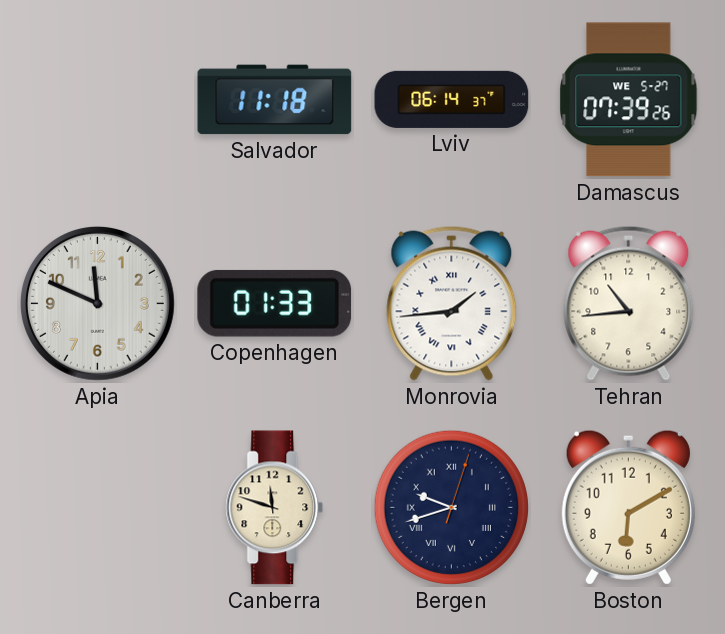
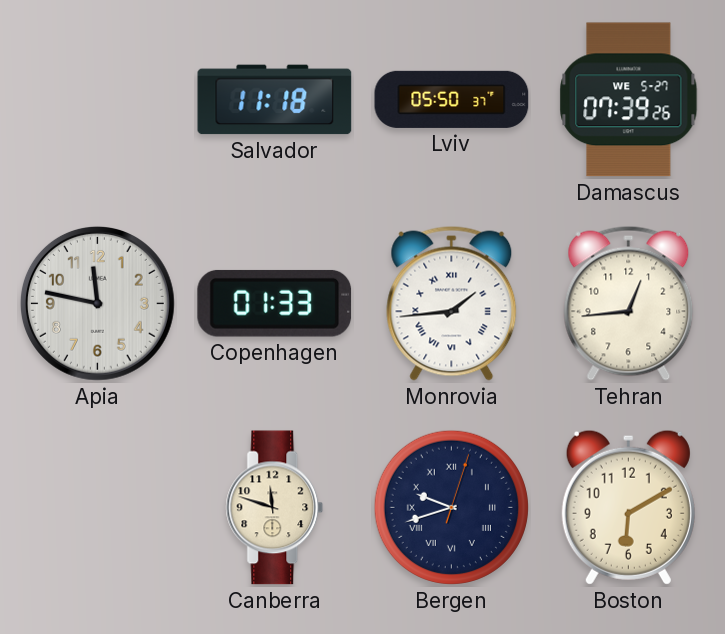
Lviv: 06:14 -> 05:50 (452, 99)
Apia: 11:49 -> 11:47 (97, 303)
Tehran: 10:44 -> 12:44 (629, 303)
